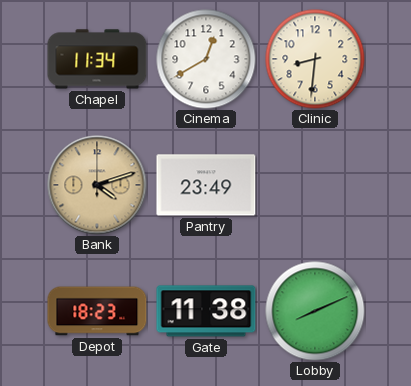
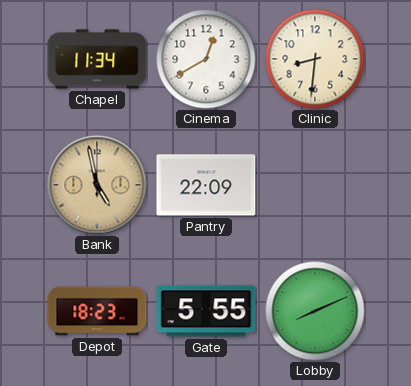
Bank: 4:12 -> 4:58 (97, 185)
Pantry: 23:49 -> 22:09 (206, 185)
Gate: 11:38 -> 5:55 (206, 311)
